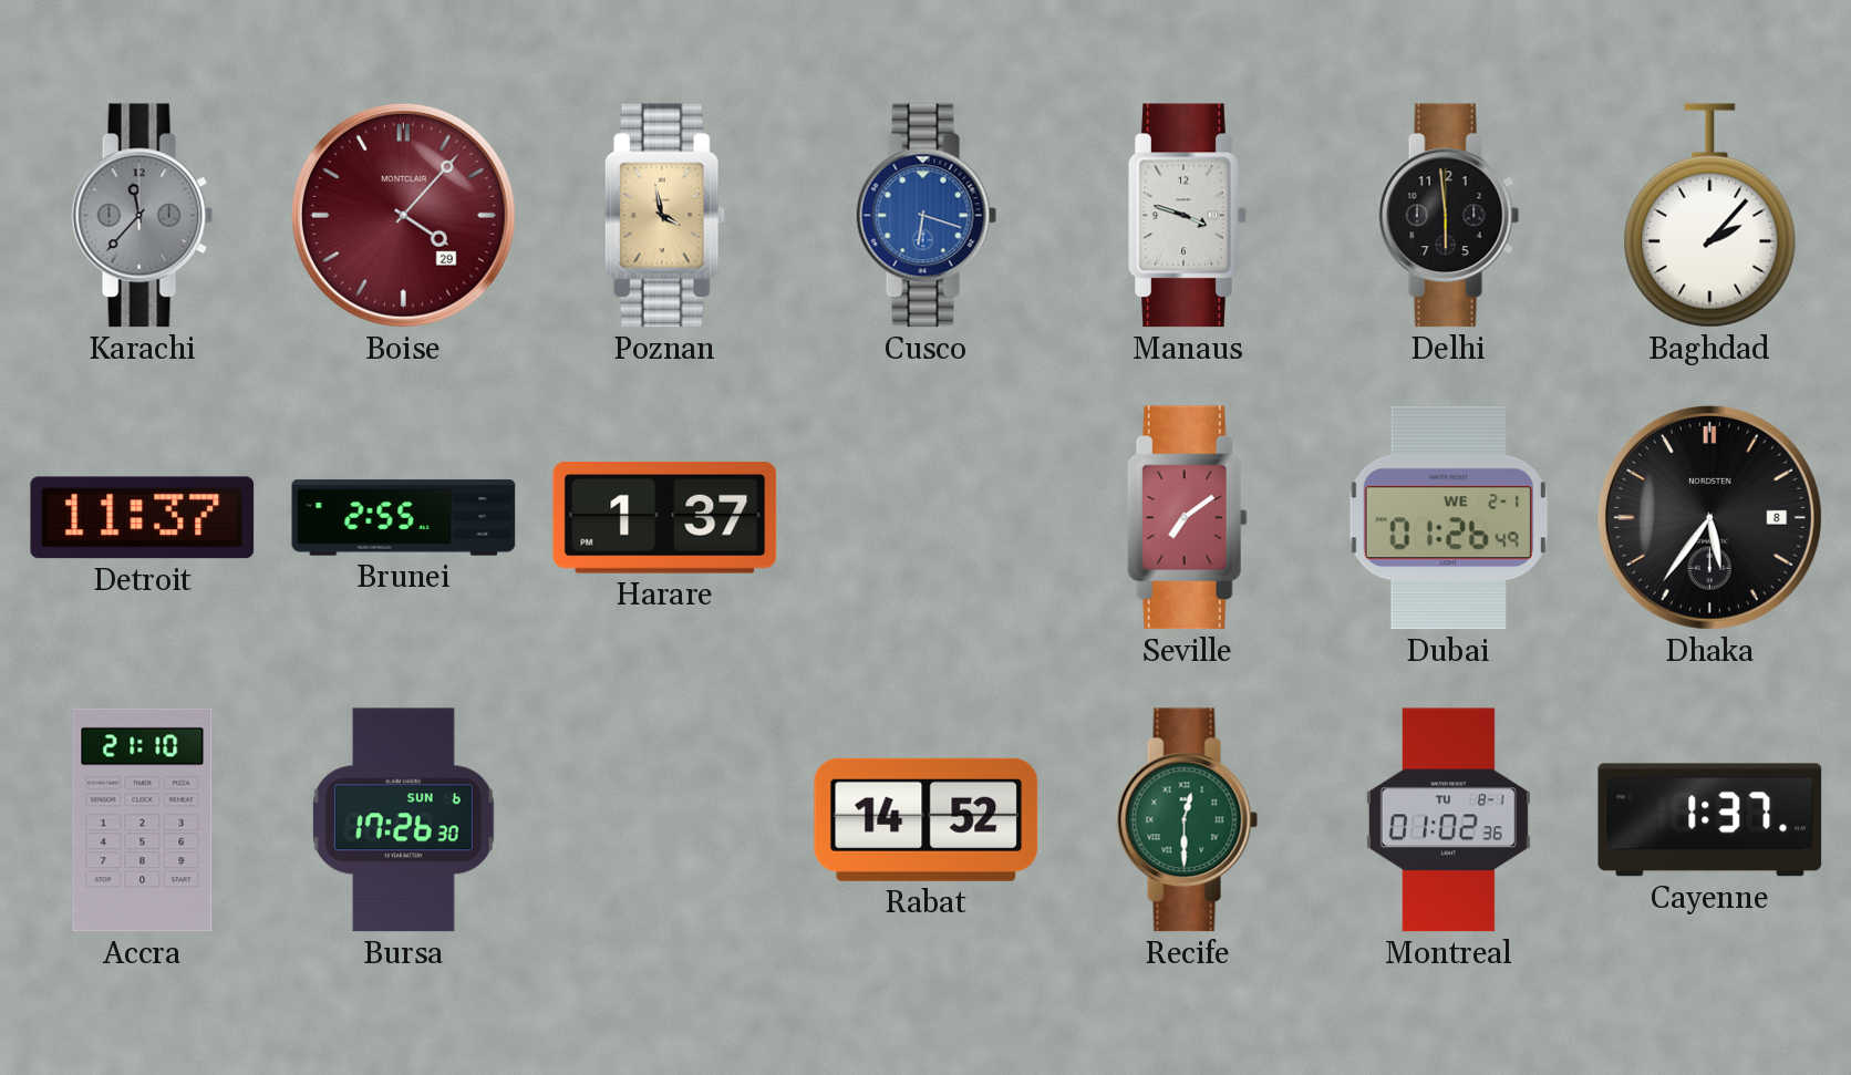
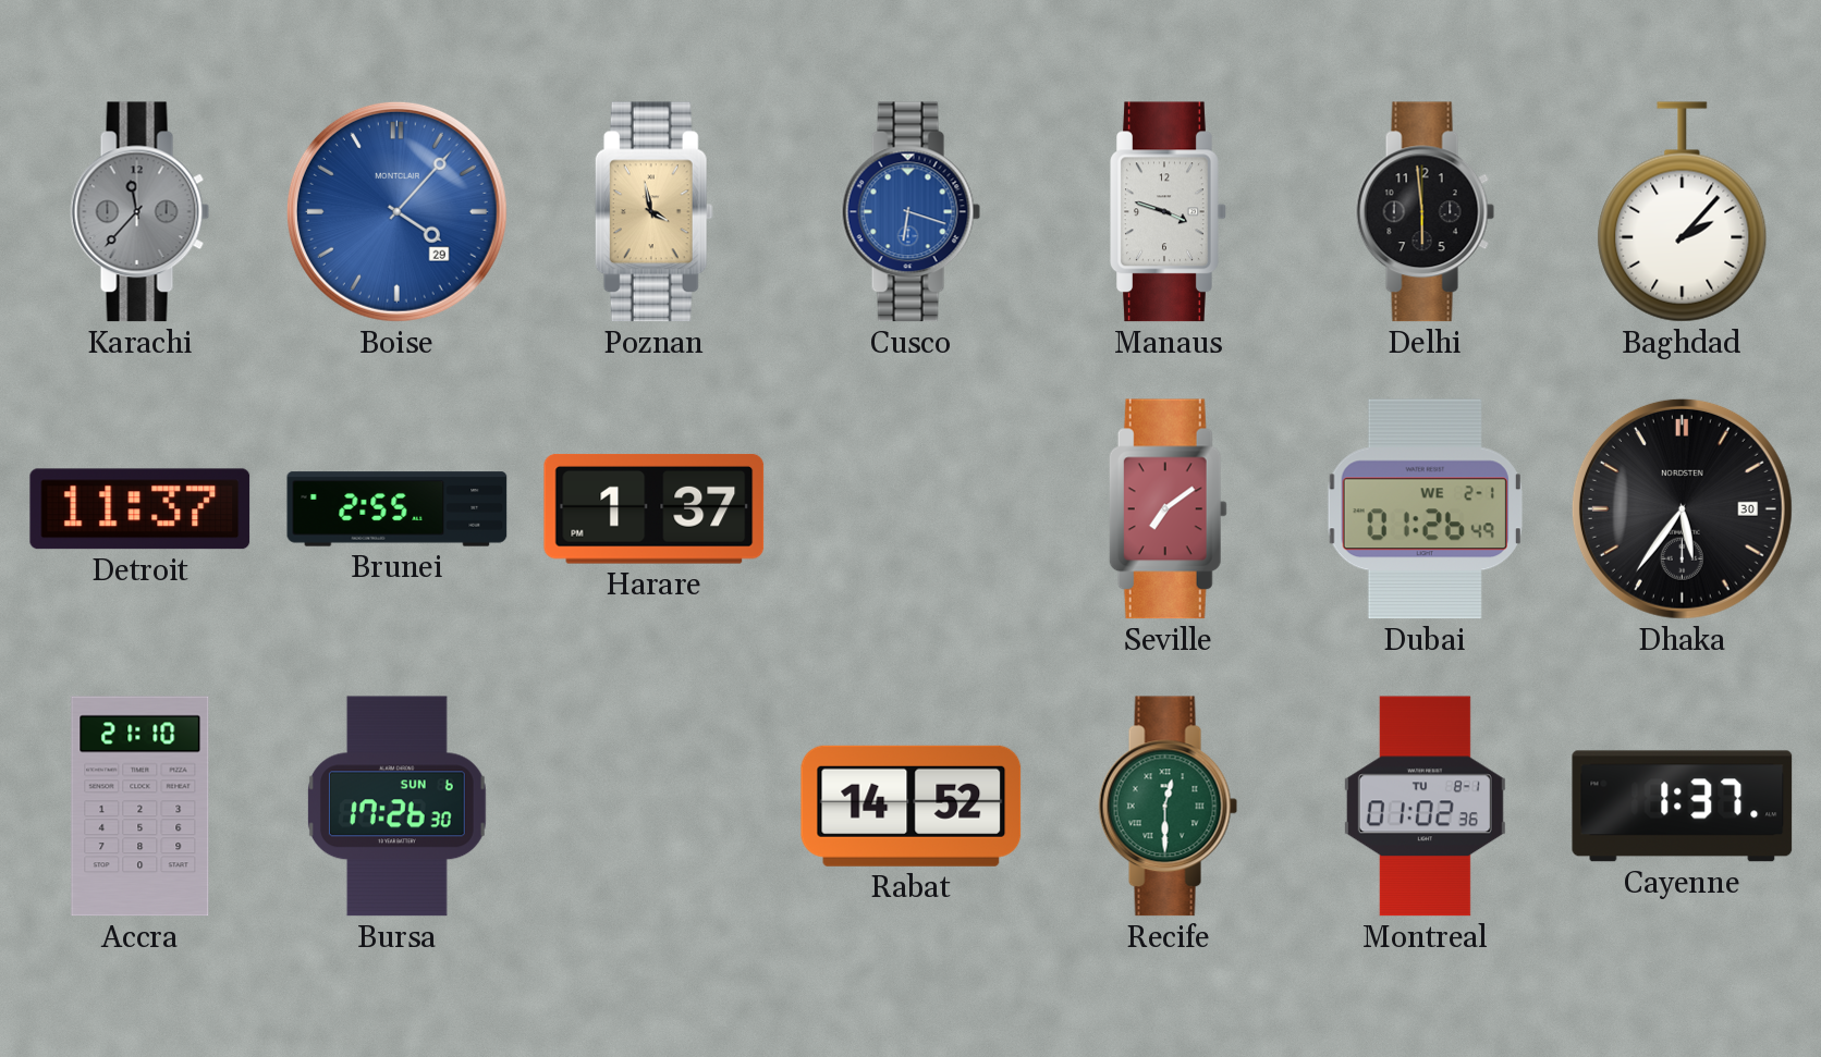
Boise dial: burgundy -> blue (396, 211)
Dhaka date: 8 -> 30 (1682, 508)
